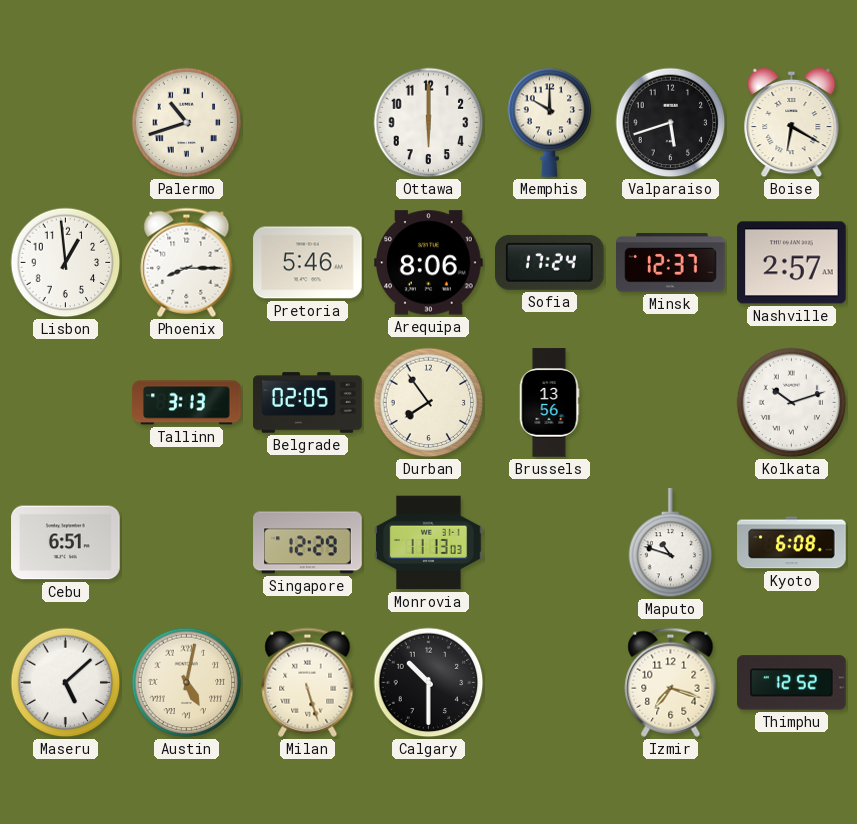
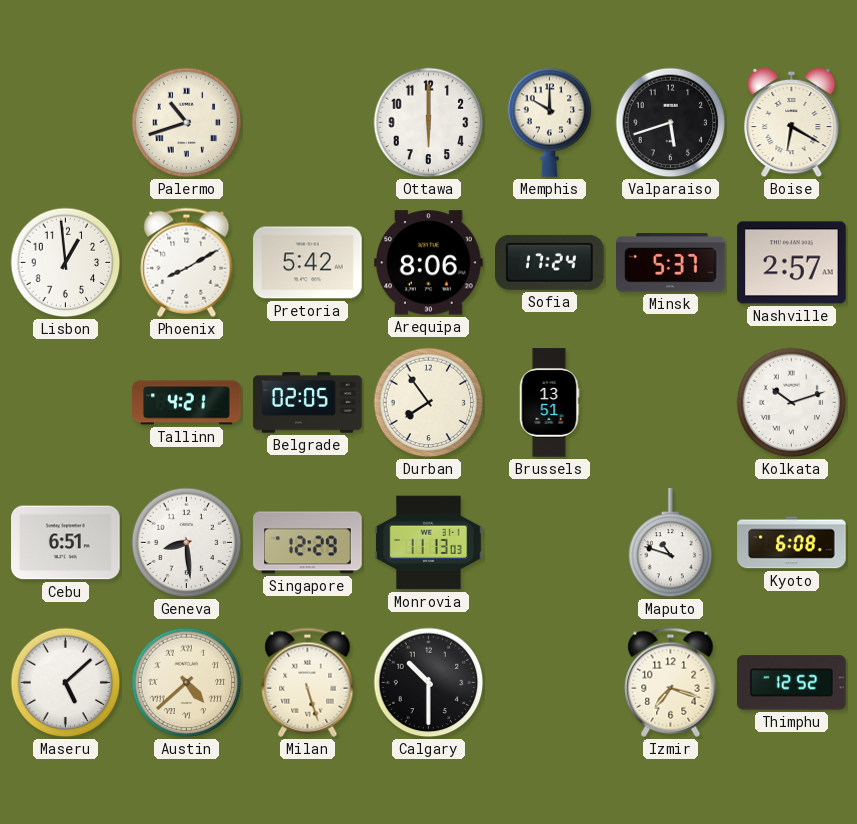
Phoenix: 8:15 -> 8:10 (187, 262)
Pretoria: 5:46 -> 5:42 (308, 263)
Minsk: 12:37 -> 5:37 (671, 263)
Tallinn: 3:13 -> 4:21 (187, 403)
Brussels: 13:56 -> 13:51 (549, 403)
Geneva: none -> 8:29 (187, 543)
Austin: 5:02 -> 4:38 (187, 683)
